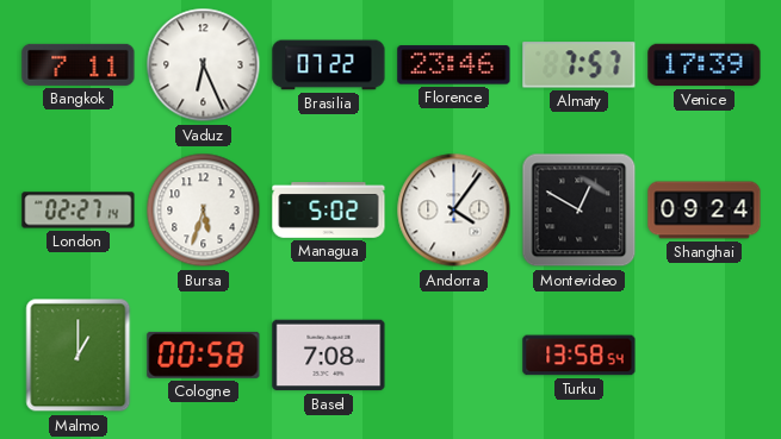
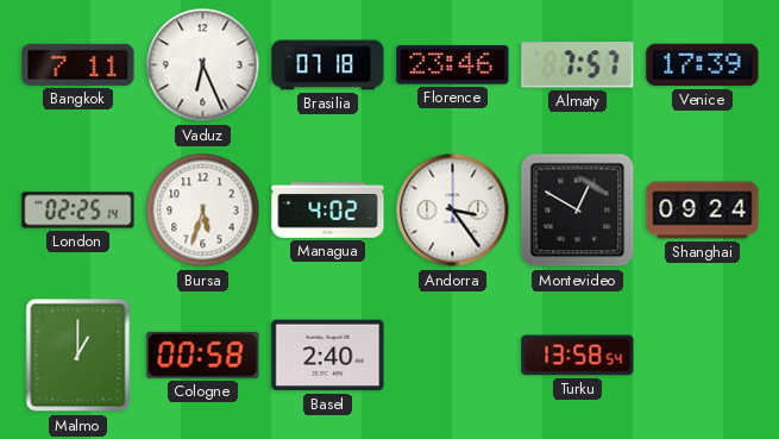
Brasilia: 07:22 -> 07:18 (328, 65)
London: 02:27 -> 02:25 (78, 211)
Managua: 5:02 -> 4:02 (328, 211)
Andorra: 4:06 -> 3:24 (453, 211)
Basel: 7:08 -> 2:40 (328, 356)
